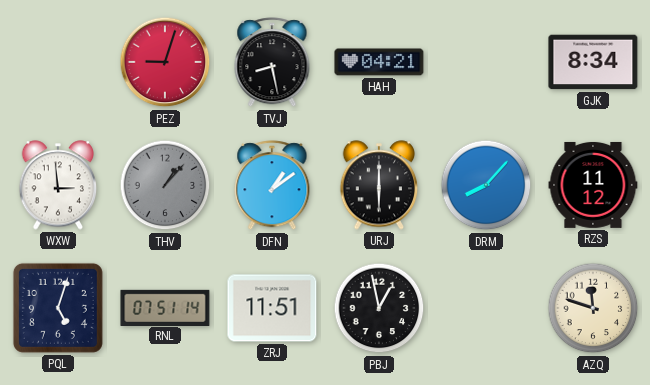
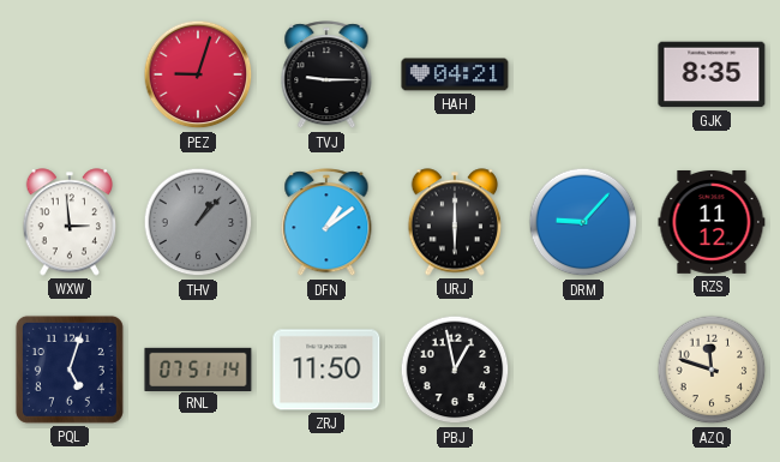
TVJ: 8:28 -> 9:15 (326, 76)
GJK: 8:34 -> 8:35 (712, 74)
DRM: 8:07 -> 9:07 (583, 222)
ZRJ: 11:51 -> 11:50 (326, 370)
